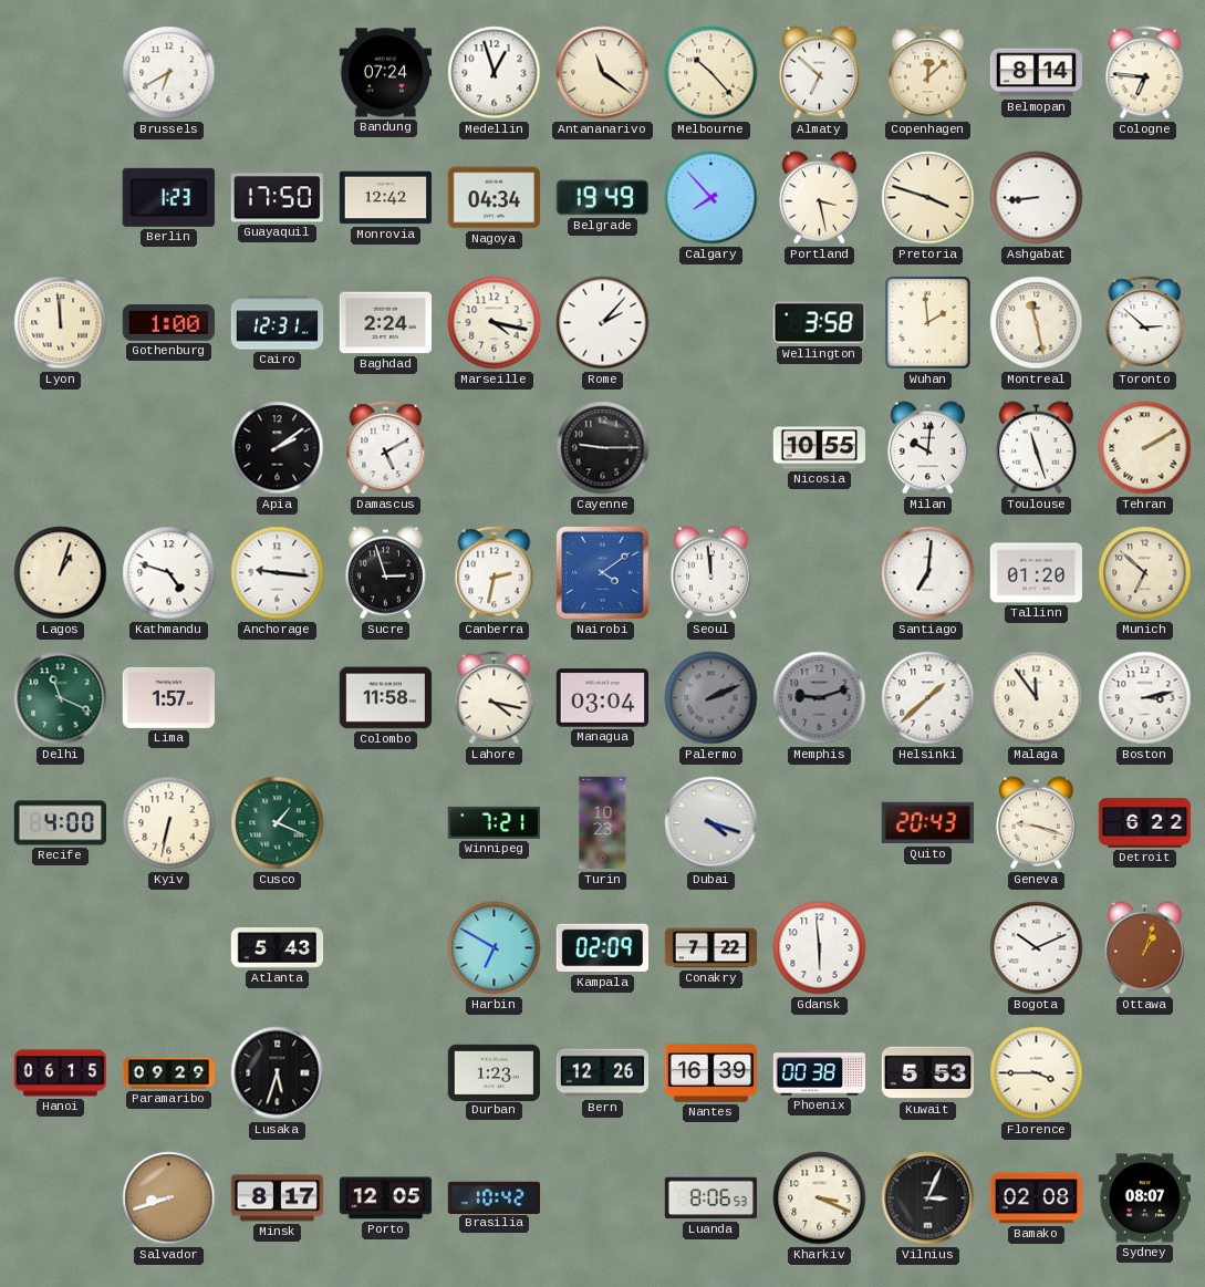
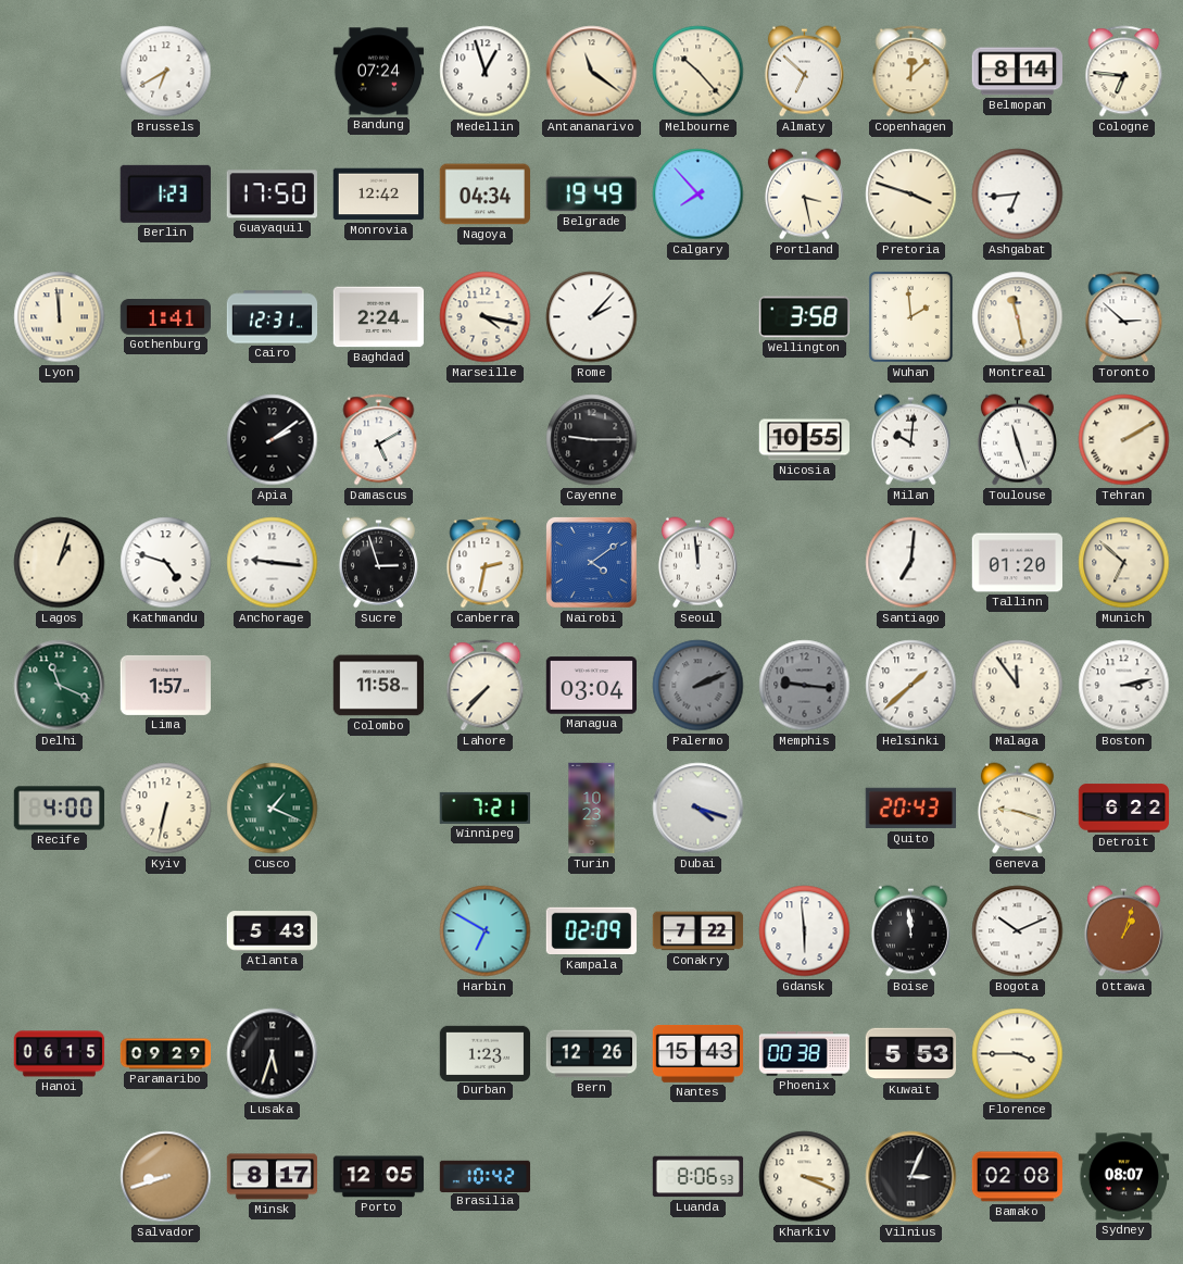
Ashgabat: 8:44 -> 6:44 (1018, 195)
Gothenburg: 1:00 -> 1:41 (165, 317)
Lahore: 4:17 -> 7:37 (486, 686)
Memphis: 9:12 -> 9:16 (805, 686)
Boise: none -> 11:59 (910, 931)
Nantes: 16:39 -> 15:43 (699, 1054)
